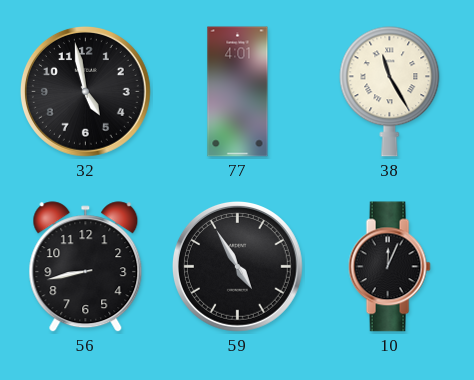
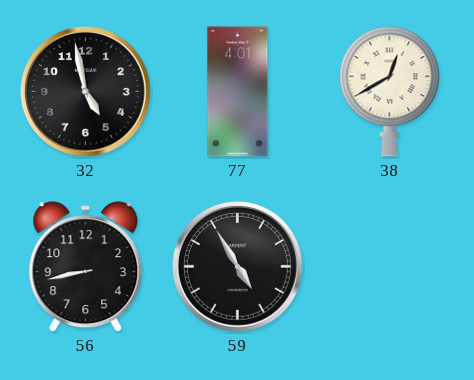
38: 11:25 -> 12:40 (390, 92)
10: 12:04 -> none (389, 267)
